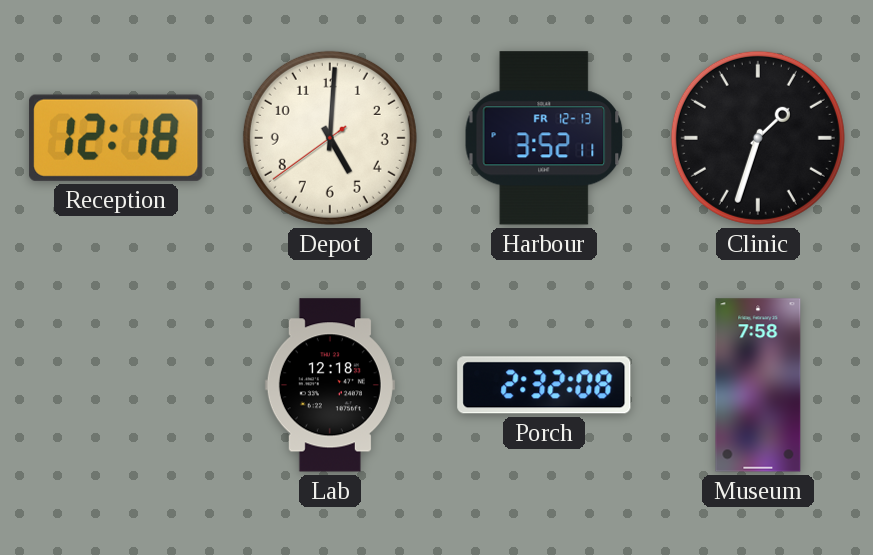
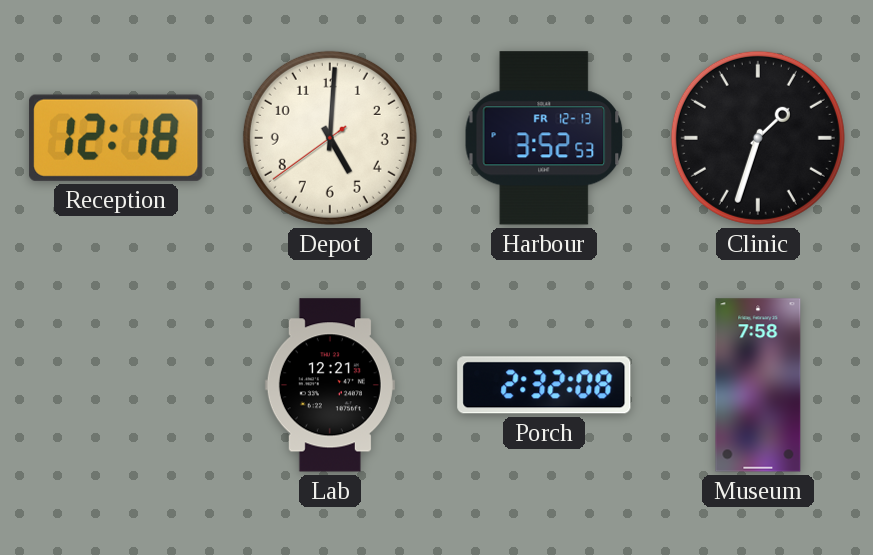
Harbour: 3:52:11 -> 3:52:53 (544, 138)
Lab: 12:18 -> 12:21 (330, 385)
